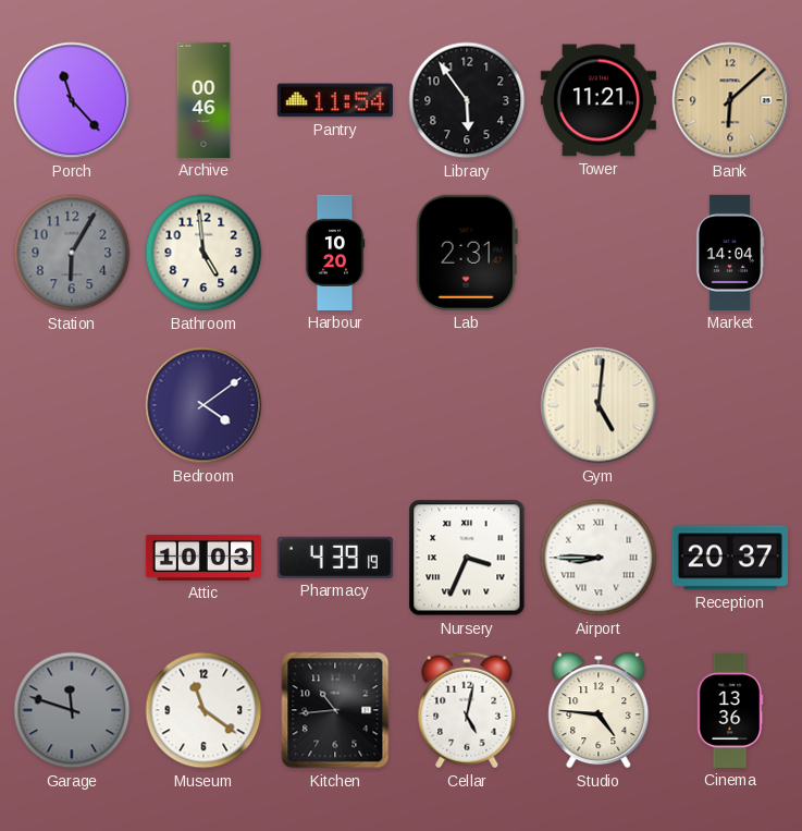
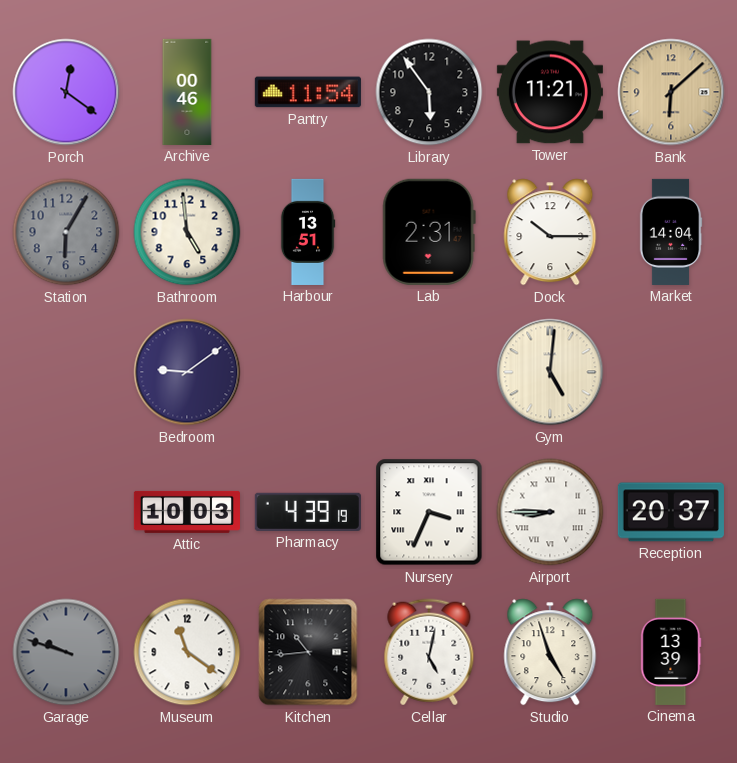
Porch: 11:23 -> 12:21 (66, 92)
Harbour: 10:20 -> 13:51 (308, 232)
Dock: none -> 10:15 (550, 232)
Bedroom: 4:09 -> 9:09 (187, 372)
Garage: 11:48 -> 9:48 (66, 652)
Studio: 4:46 -> 4:57 (550, 652)
Cinema: 13:36 -> 13:39 (671, 652)
